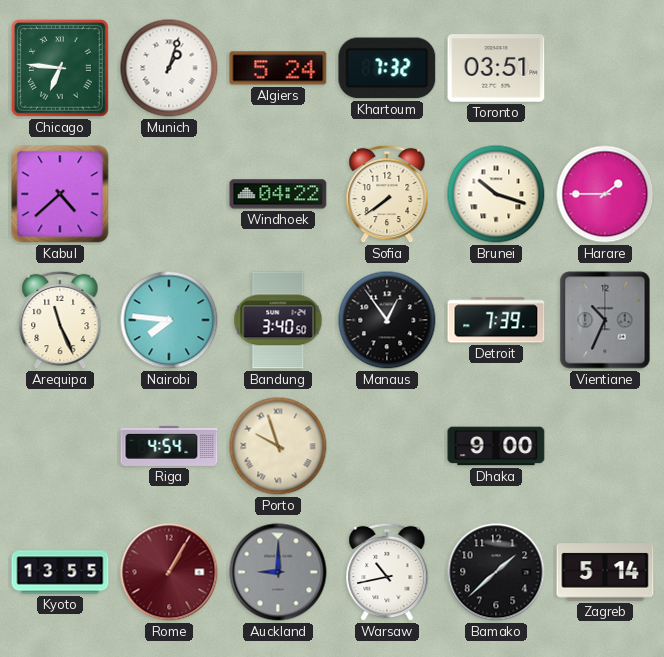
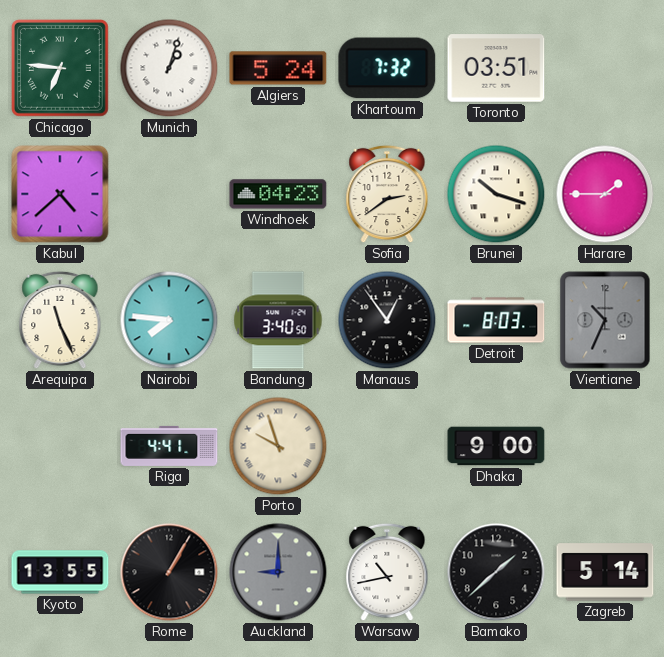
Windhoek: 04:22 -> 04:23 (278, 194)
Sofia: 7:39 -> 2:39 (387, 194)
Detroit: 7:39 -> 8:03 (496, 320)
Riga: 4:54 -> 4:41 (169, 446)
Rome dial: burgundy -> black (169, 572)
